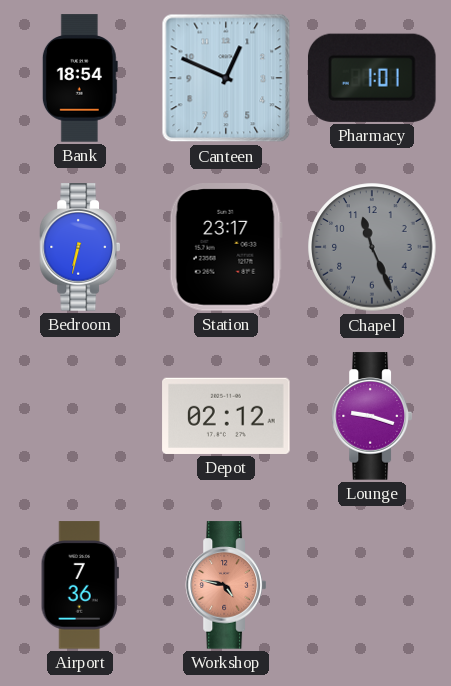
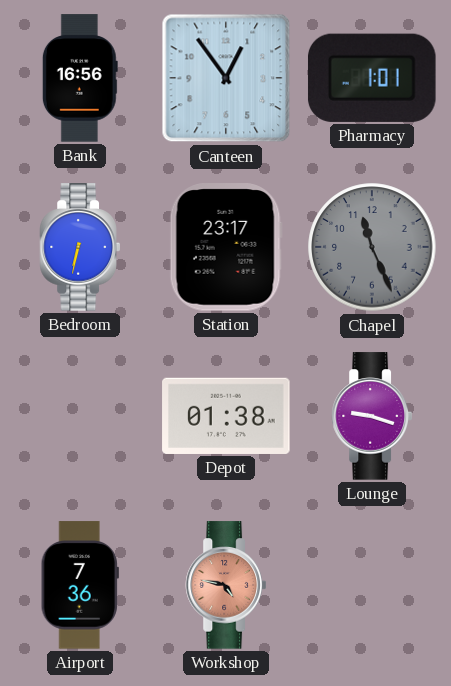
Bank: 18:54 -> 16:56 (80, 78)
Canteen: 12:49 -> 12:54 (226, 78)
Depot: 02:12 -> 01:38 (226, 416)
